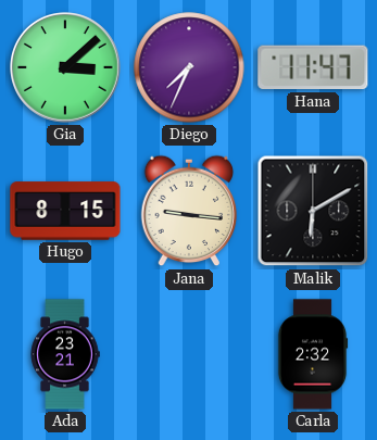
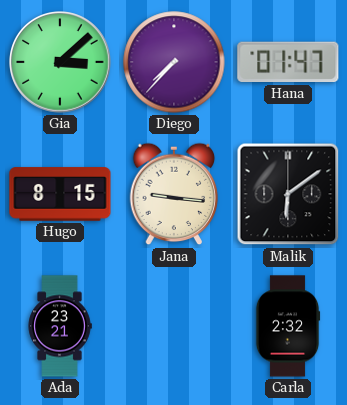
Diego: 7:34 -> 7:37 (174, 62)
Hana: 11:47 -> 01:47 (288, 62)
Malik: 6:10 -> 6:09 (288, 194)
